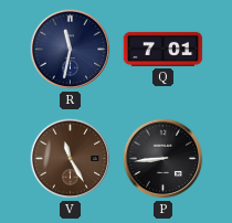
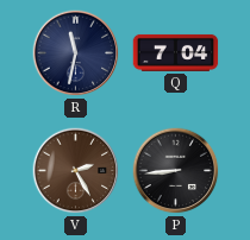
Q: 7:01 -> 7:04 (176, 52)
V: 11:25 -> 2:25 (76, 171)
